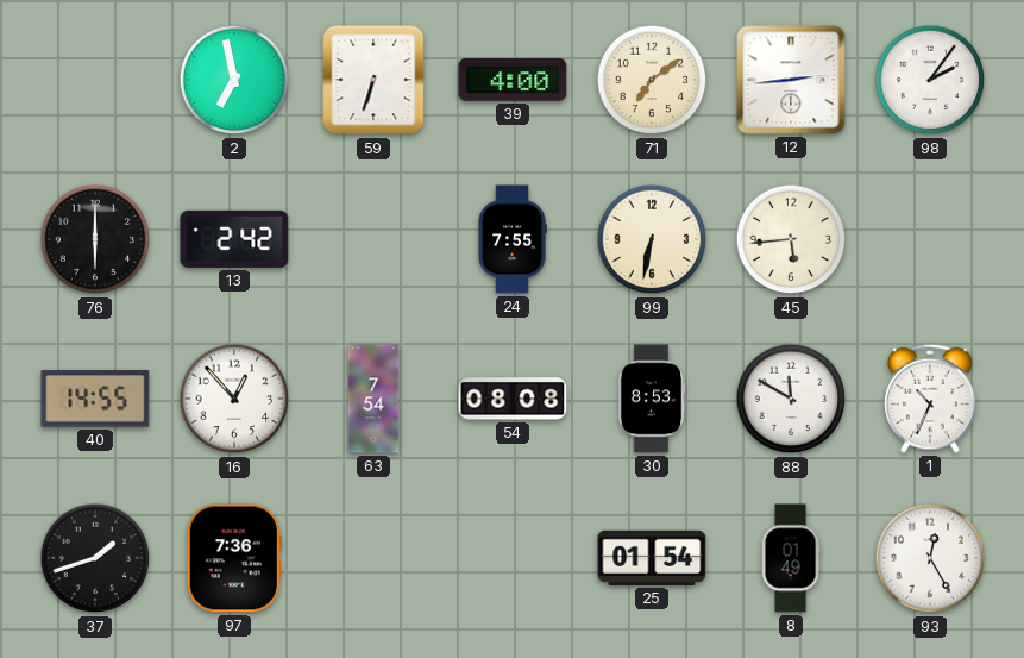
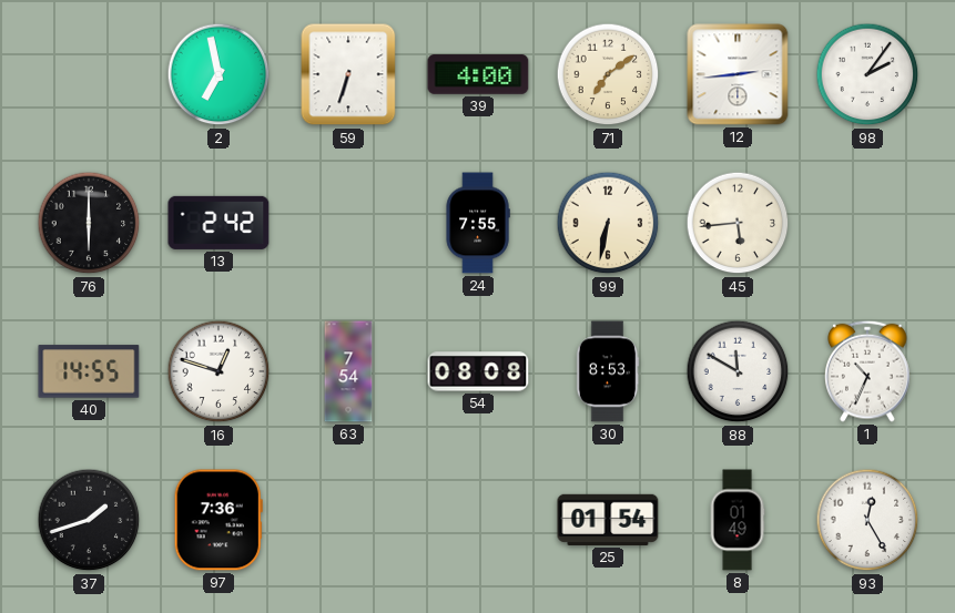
16: 12:53 -> 12:48 (219, 371)
